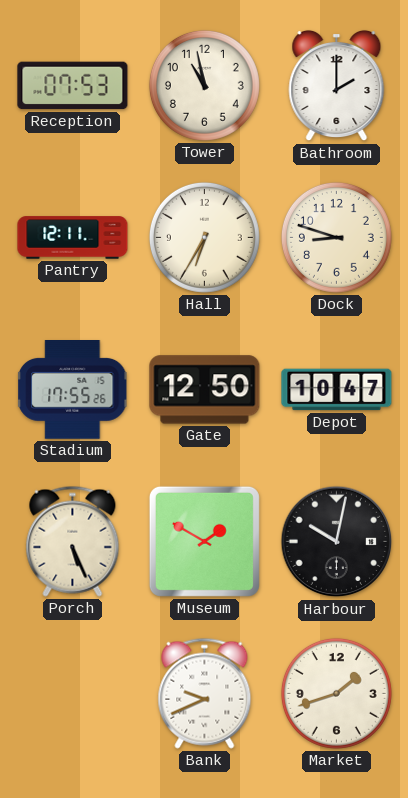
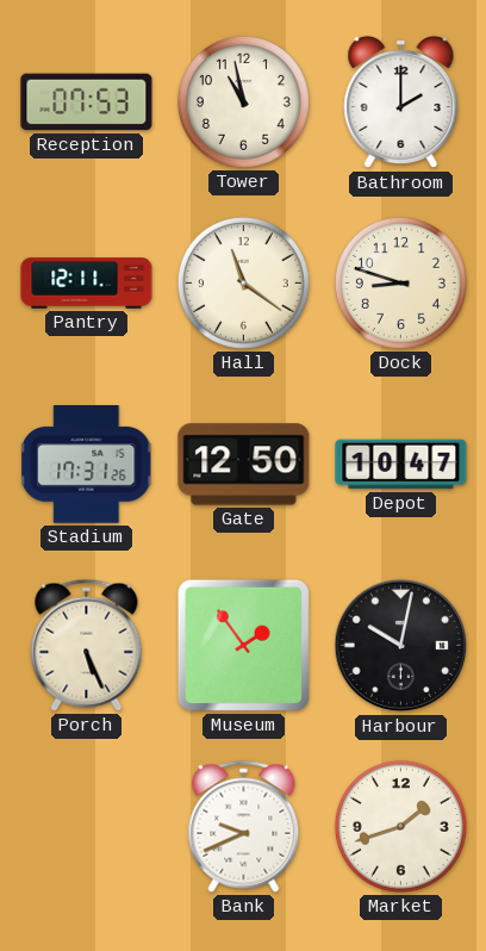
Hall: 6:35 -> 11:21 (243, 282)
Stadium: 17:55 -> 17:31 (87, 465)
Museum: 1:50 -> 1:54 (243, 645)
